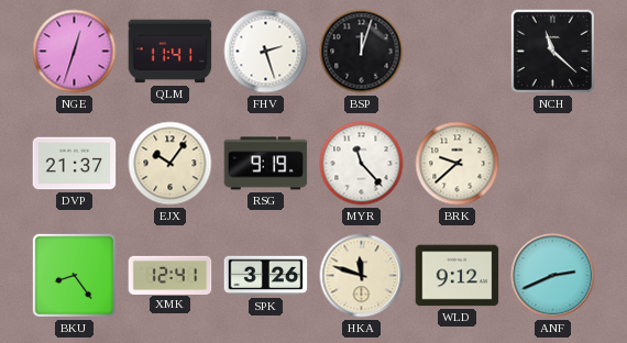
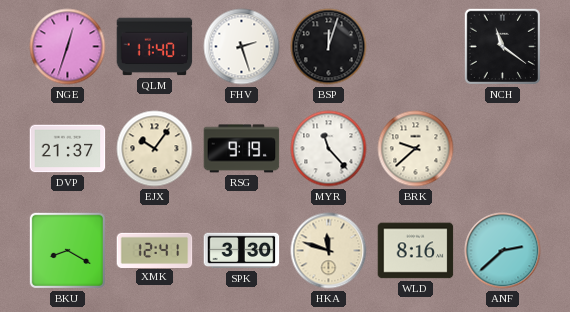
QLM: 11:41 -> 11:40 (155, 47)
NCH: 11:22 -> 11:21 (502, 46)
BKU: 8:24 -> 8:20 (67, 250)
SPK: 3:26 -> 3:30 (242, 251)
WLD: 9:12 -> 8:16 (416, 251)
ANF: 2:41 -> 2:38 (503, 251)
